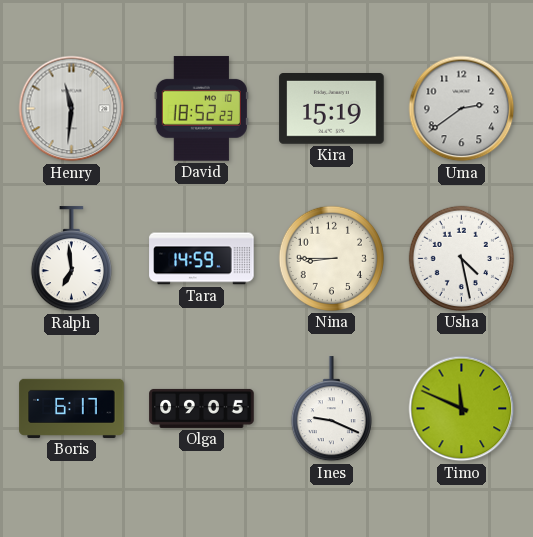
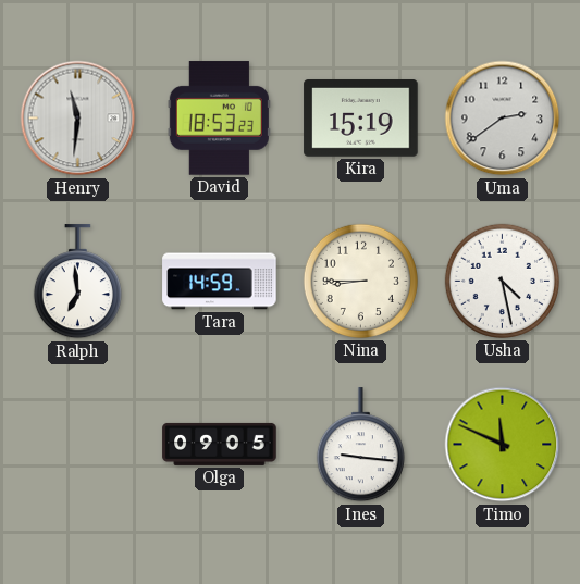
David: 18:52 -> 18:53 (219, 119)
Boris: 6:17 -> none (72, 408)
Ines: 9:19 -> 9:16 (360, 445)
